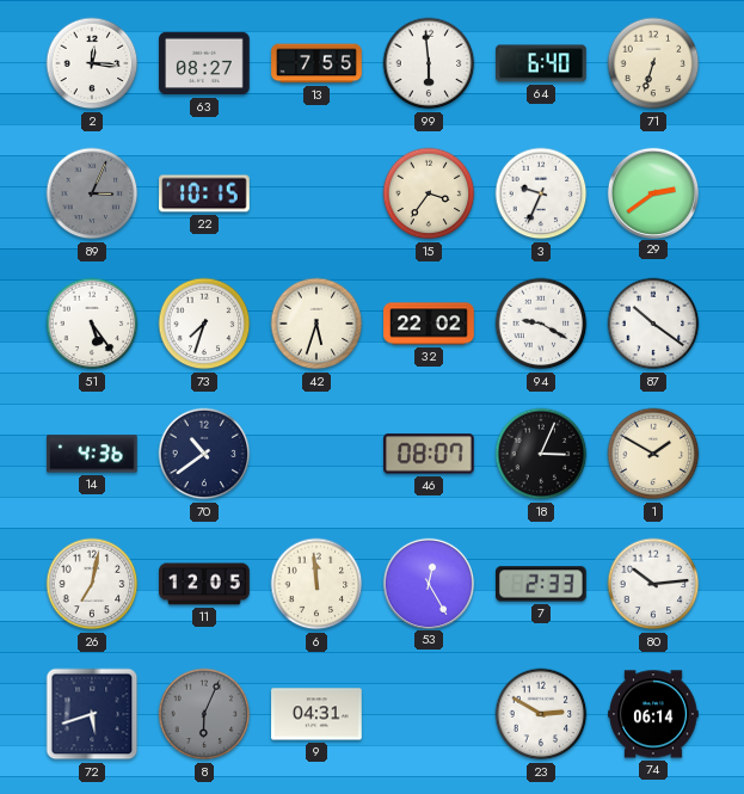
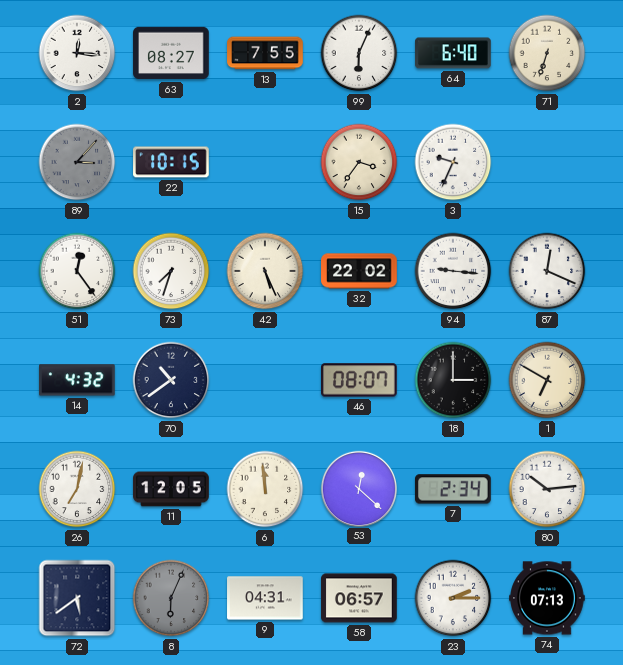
99: 5:59 -> 6:04 (359, 53)
89: 3:04 -> 3:07 (77, 162)
29: 2:39 -> none (652, 192)
51: 5:24 -> 12:24 (77, 271)
42: 5:33 -> 5:26 (265, 271)
94: 9:20 -> 9:16 (453, 271)
87: 10:21 -> 12:19 (547, 271)
14: 4:36 -> 4:32 (78, 380)
18: 3:04 -> 3:00 (453, 380)
1: 1:50 -> 6:50 (547, 380)
53: 12:25 -> 12:22 (358, 488)
7: 2:33 -> 2:34 (454, 489)
72: 5:42 -> 5:39 (77, 598)
58: none -> 06:57 (359, 598)
23: 2:50 -> 2:15 (453, 598)
74: 06:14 -> 07:13 (547, 598)
